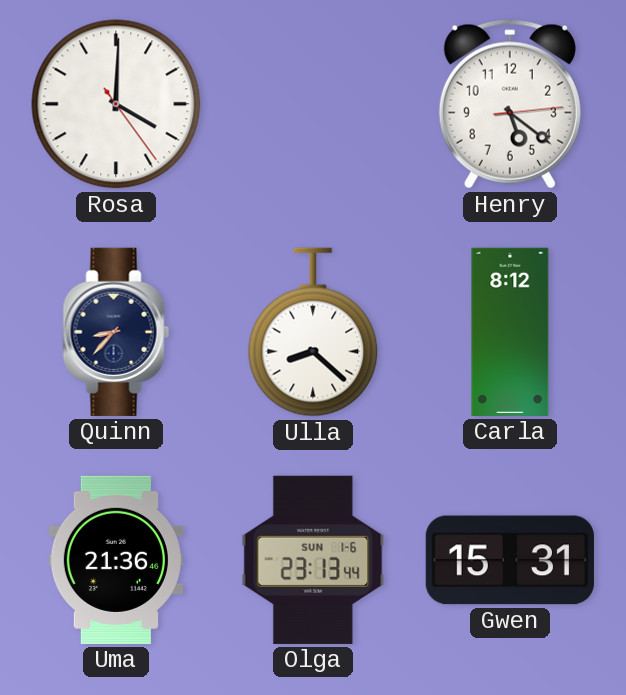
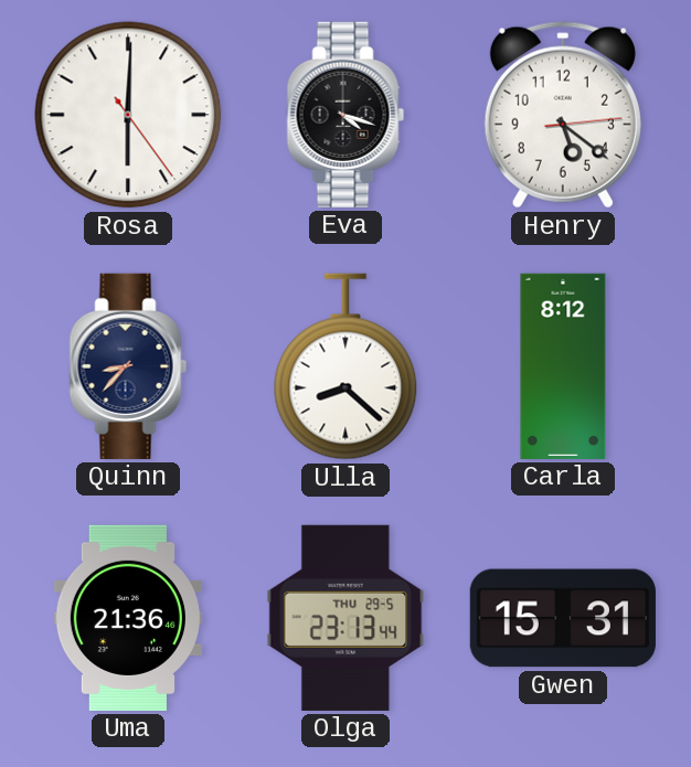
Rosa: 4:00 -> 6:00 (128, 115)
Eva: none -> 4:18 (345, 115)
Olga date: SUN 1-6 -> THU 29-5 (345, 618)
